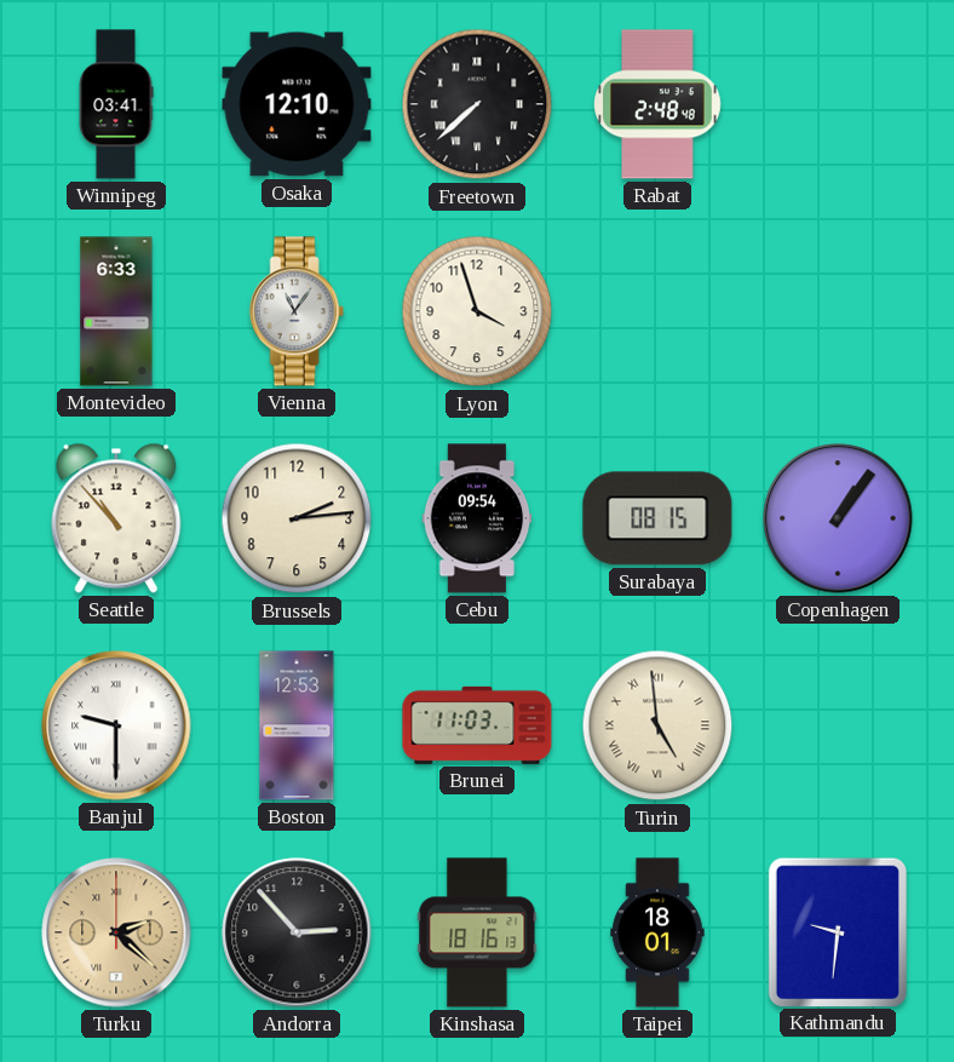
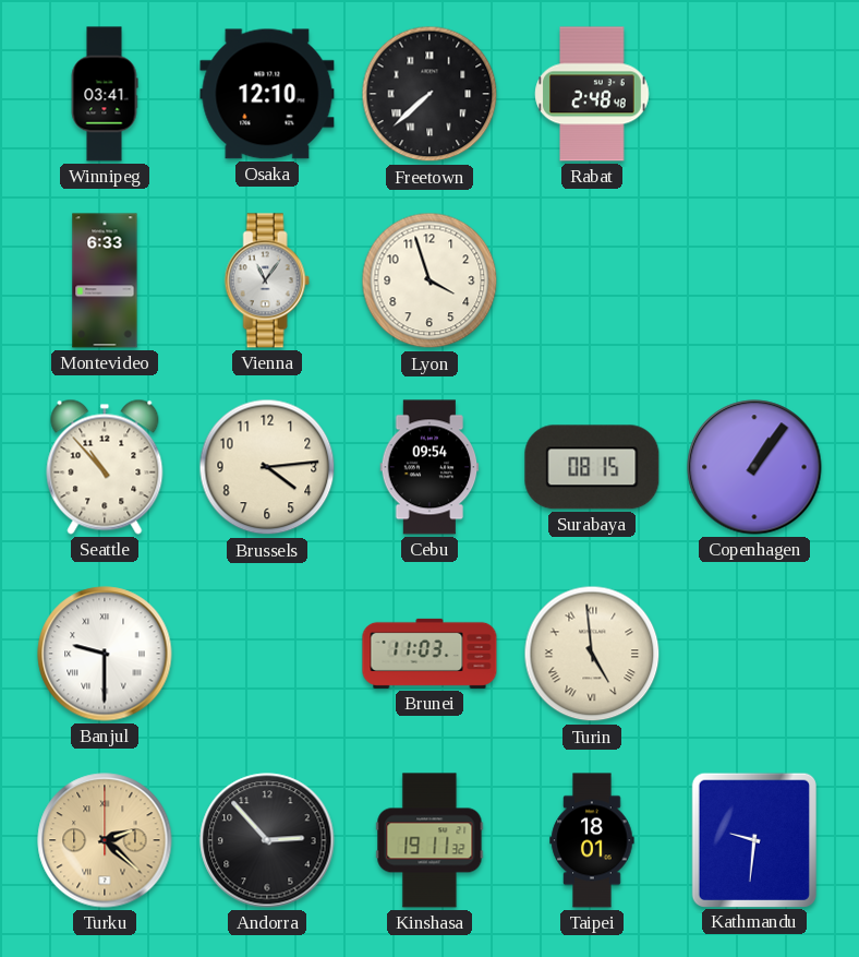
Brussels: 2:14 -> 4:14 (267, 467)
Boston: 12:53 -> none (297, 725)
Kinshasa: 18:16 -> 19:11 (429, 840)
